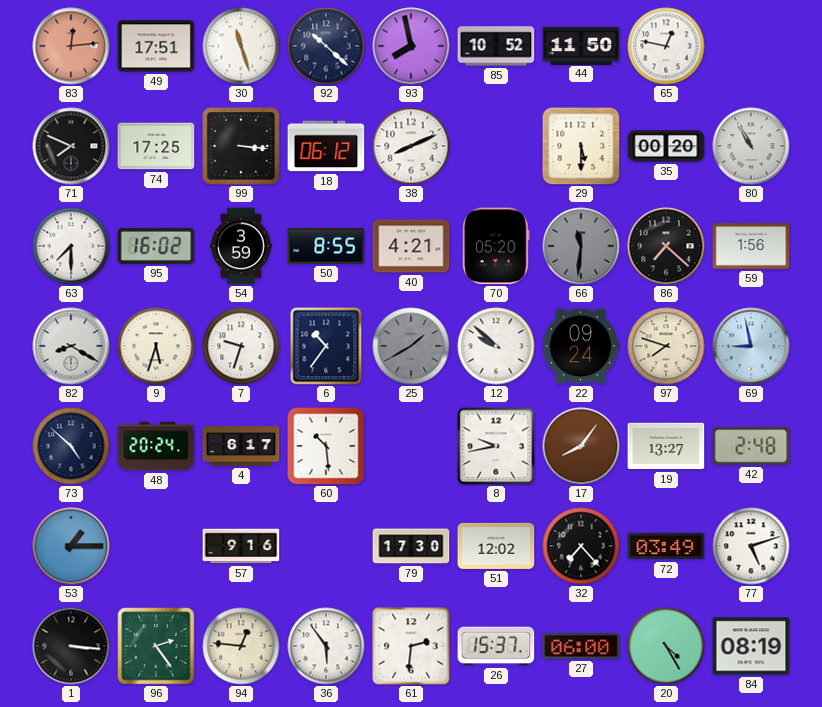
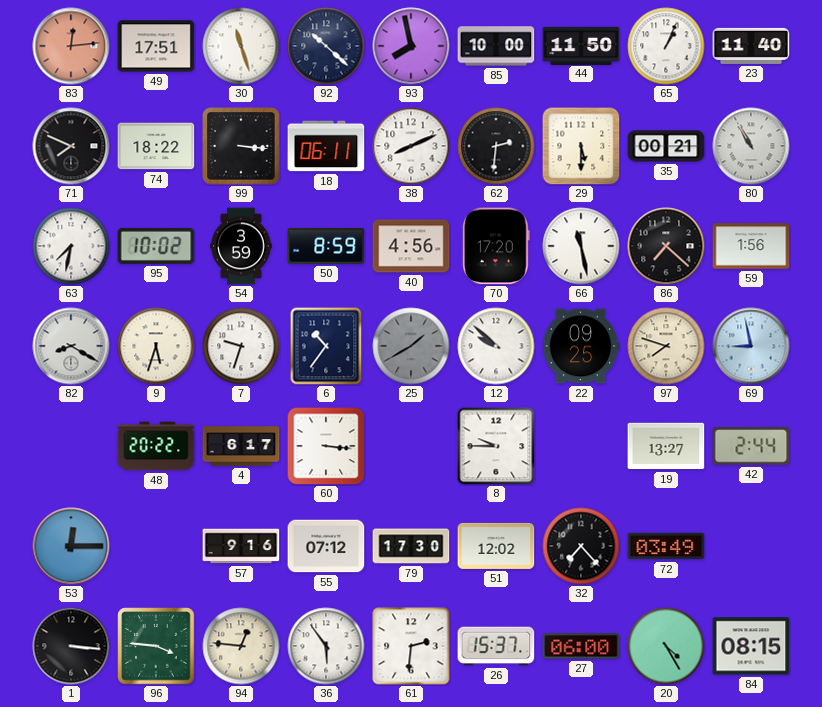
85: 10:52 -> 10:00 (496, 46)
65: 12:47 -> 1:04 (666, 46)
23: none -> 11:40 (751, 46)
74: 17:25 -> 18:22 (156, 146)
18: 06:12 -> 06:11 (326, 146)
62: none -> 2:31 (496, 146)
35: 00:20 -> 00:21 (666, 146)
63: 7:30 -> 7:32 (71, 246)
95: 16:02 -> 10:02 (156, 246)
50: 8:55 -> 8:59 (326, 246)
40: 4:21 -> 4:56 (411, 246)
70: 05:20 -> 17:20 (496, 246)
66: 11:31 -> 11:28 (581, 246)
66 dial: grey -> white (581, 246)
22: 09:24 -> 09:25 (581, 346)
73: 4:52 -> none (71, 446)
48: 20:24 -> 20:22 (156, 446)
60: 10:29 -> 3:16 (326, 446)
8: 9:43 -> 9:45 (496, 446)
17: 8:06 -> none (581, 446)
42: 2:48 -> 2:44 (751, 446)
53: 1:15 -> 12:15 (71, 546)
55: none -> 07:12 (326, 546)
77: 5:12 -> none (751, 546)
96: 2:24 -> 3:46 (156, 646)
84: 08:19 -> 08:15 (751, 646)
